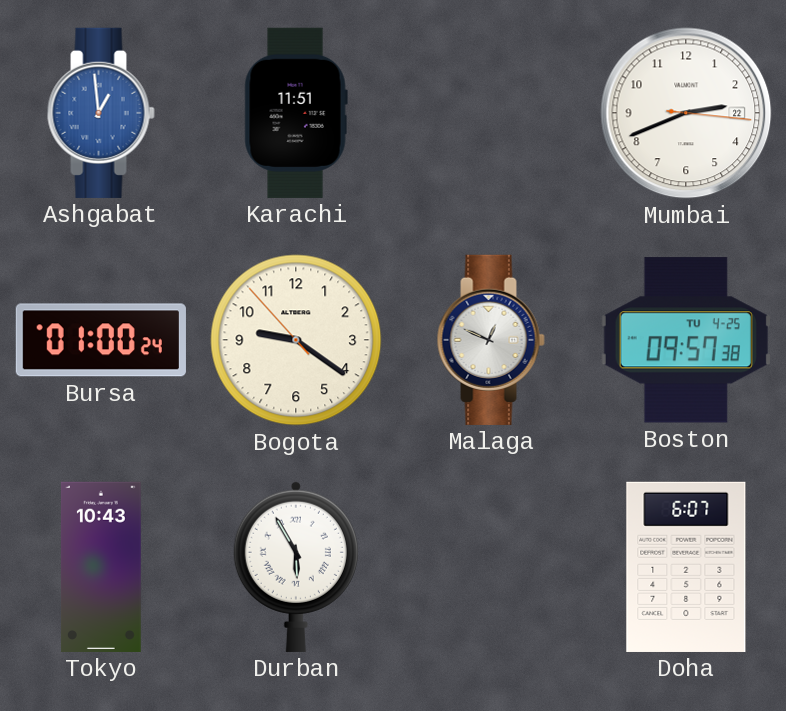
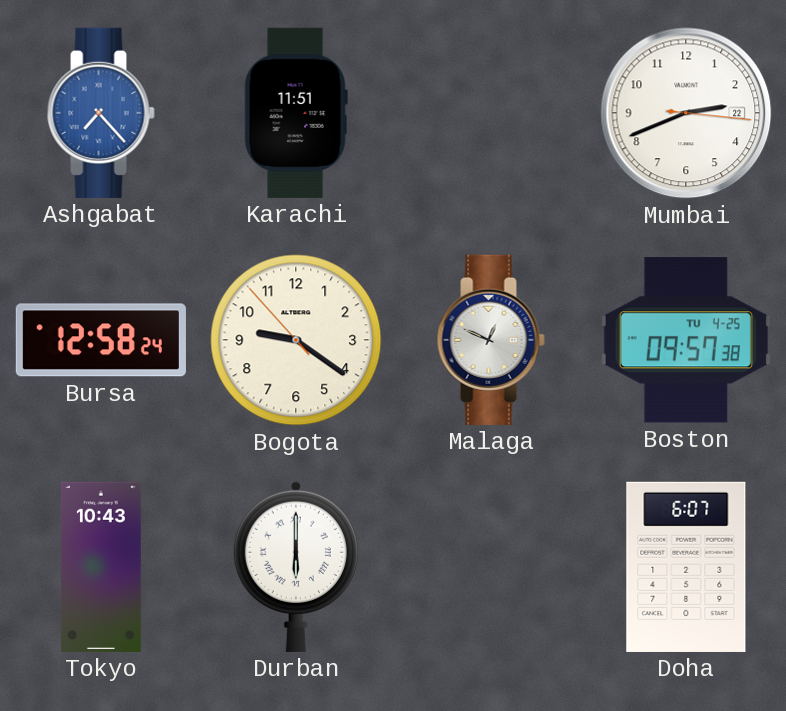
Ashgabat: 12:59 -> 7:23 (101, 113)
Bursa: 01:00 -> 12:58 (101, 340)
Durban: 5:55 -> 6:00 (296, 567)
